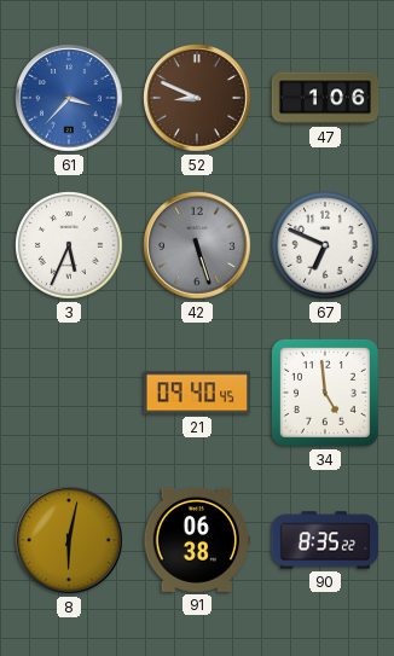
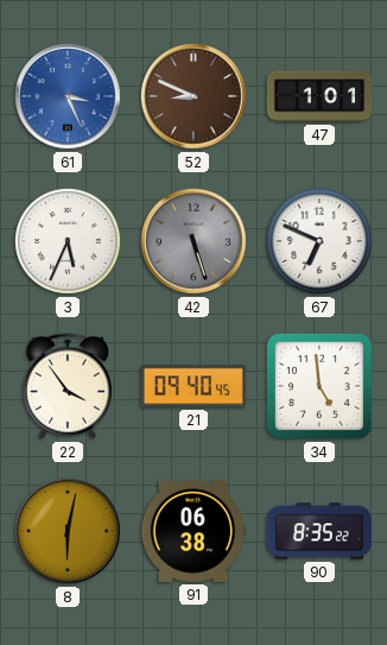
61: 3:37 -> 3:26 (68, 96)
47: 1:06 -> 1:01 (319, 96)
22: none -> 3:54 (68, 386)
